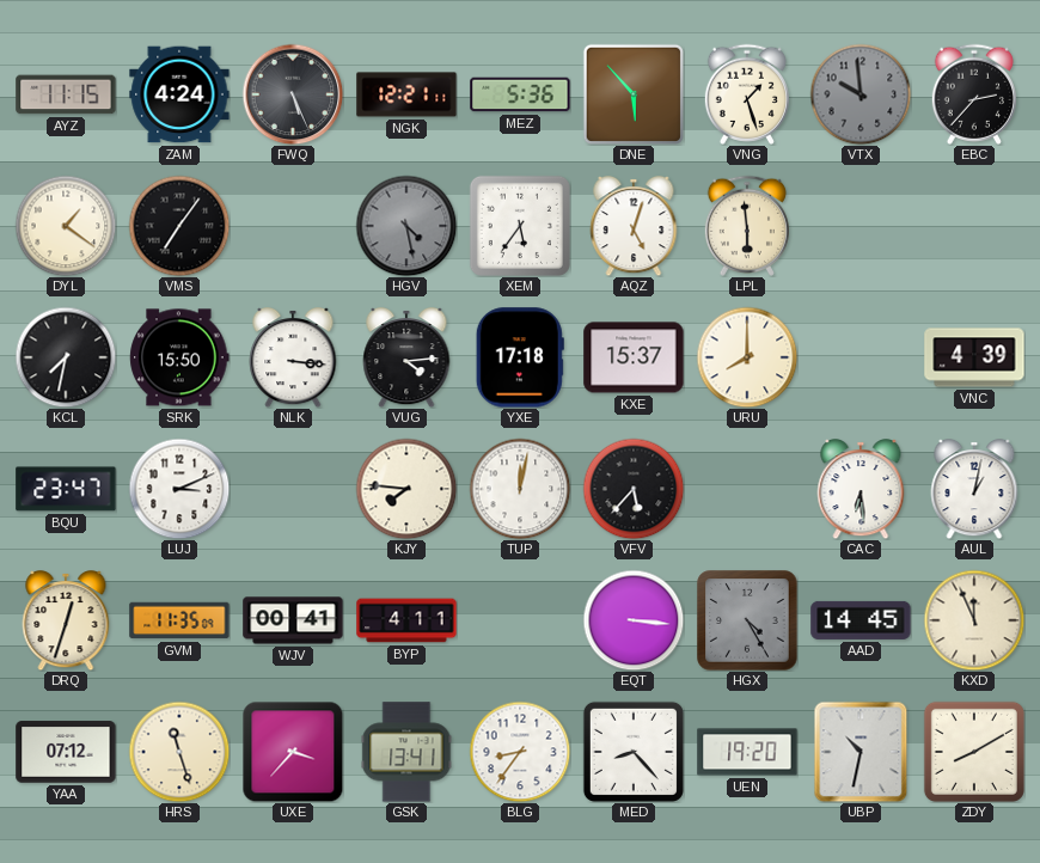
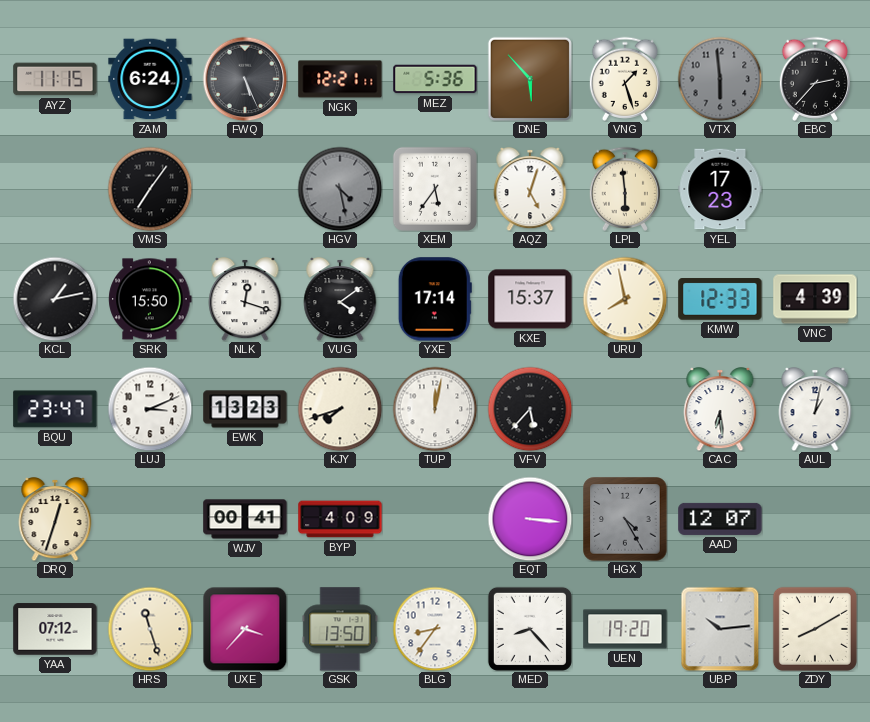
ZAM: 4:24 -> 6:24 (150, 79)
VTX: 9:59 -> 5:59 (720, 79)
DYL: 1:21 -> none (66, 226)
YEL: none -> 17:23 (720, 189)
KCL: 7:32 -> 1:13 (55, 299)
NLK: 3:16 -> 12:18 (245, 300)
VUG: 4:14 -> 4:09 (340, 300)
YXE: 17:18 -> 17:14 (435, 299)
URU: 8:00 -> 7:58 (625, 299)
KMW: none -> 12:33 (720, 299)
EWK: none -> 13:23 (245, 409)
KJY: 7:46 -> 7:42 (340, 409)
GVM: 11:35 -> none (179, 620)
BYP: 4:11 -> 4:09 (340, 519)
AAD: 14:45 -> 12:07 (720, 519)
KXD: 11:56 -> none (974, 620)
GSK: 13:41 -> 13:50 (340, 629)
UBP: 10:32 -> 10:14 (720, 629)
